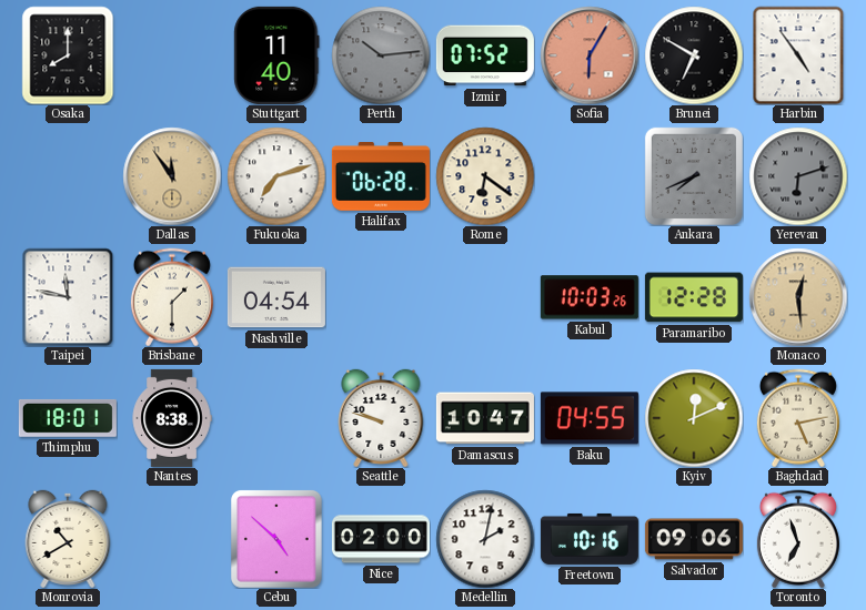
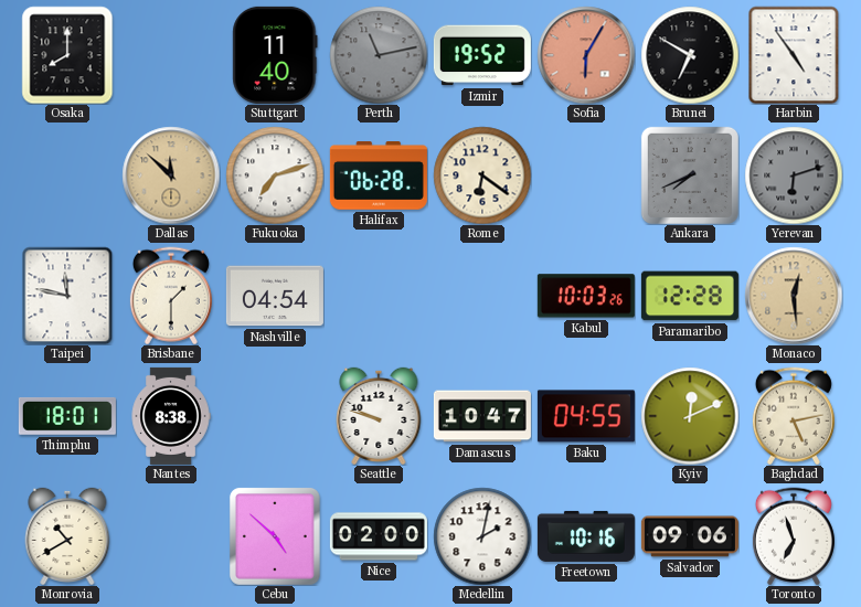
Perth: 10:14 -> 11:13 (379, 55)
Izmir: 07:52 -> 19:52 (482, 55)
Dallas: 11:54 -> 11:52 (171, 175)
